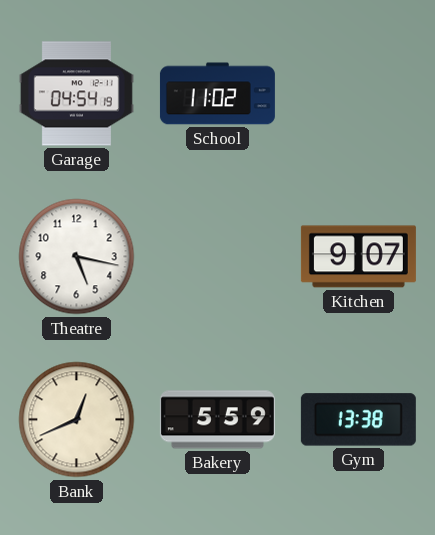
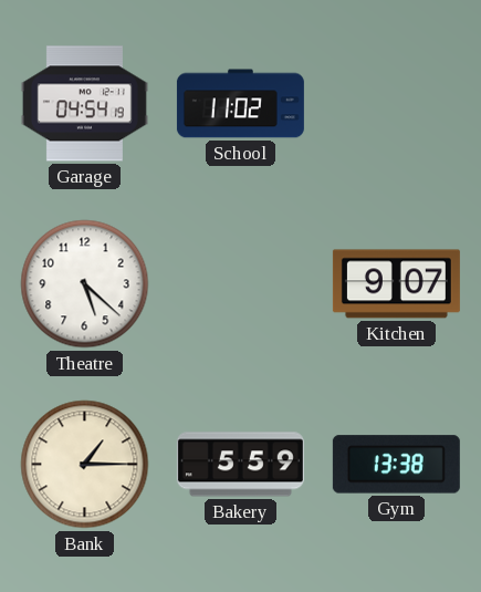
Theatre: 5:17 -> 5:22 (85, 284)
Bank: 12:41 -> 1:15 (85, 465)
